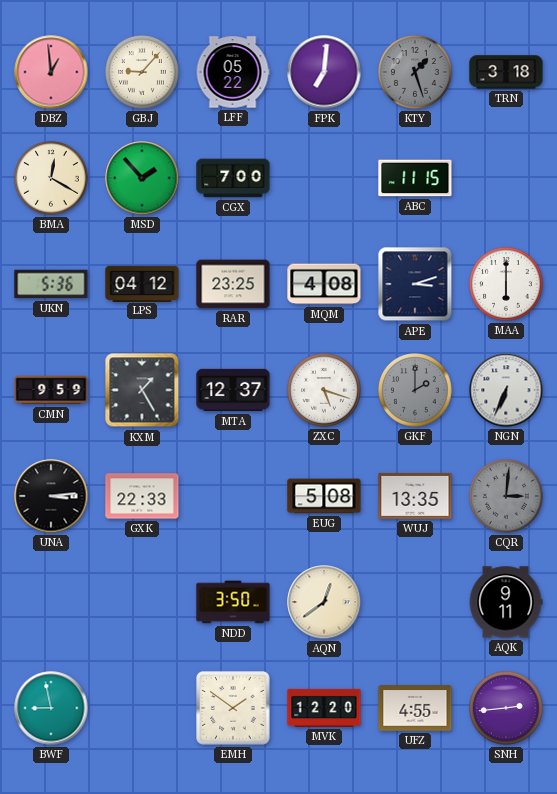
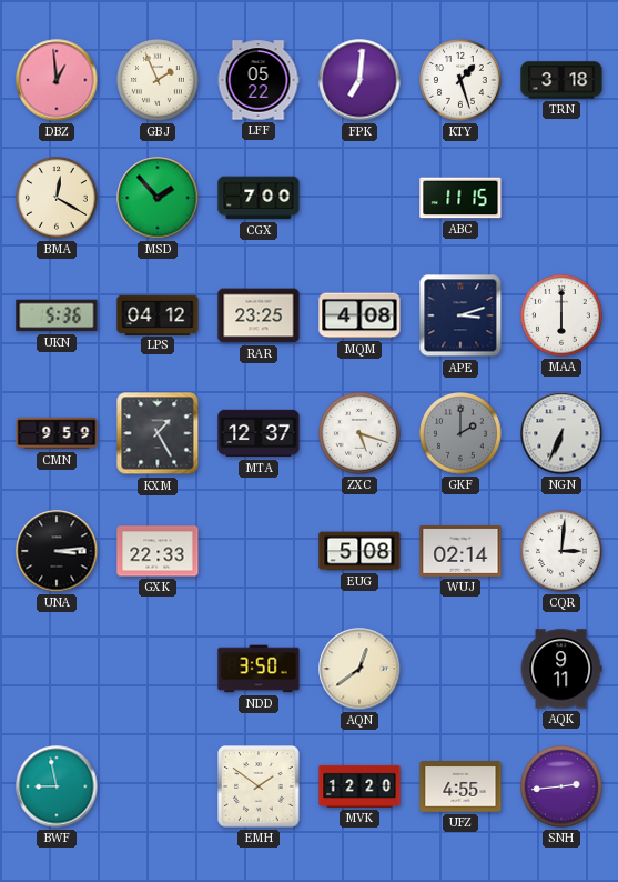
GBJ: 9:07 -> 1:56 (158, 80)
KTY dial: grey -> white (460, 80)
WUJ: 13:35 -> 02:14 (460, 551)
CQR dial: grey -> white (561, 551)
